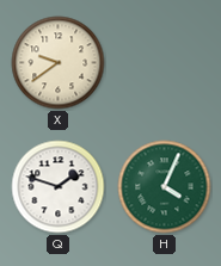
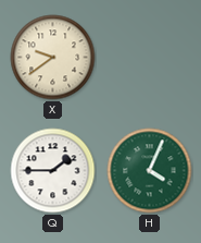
Q: 1:48 -> 1:45 (53, 171)
